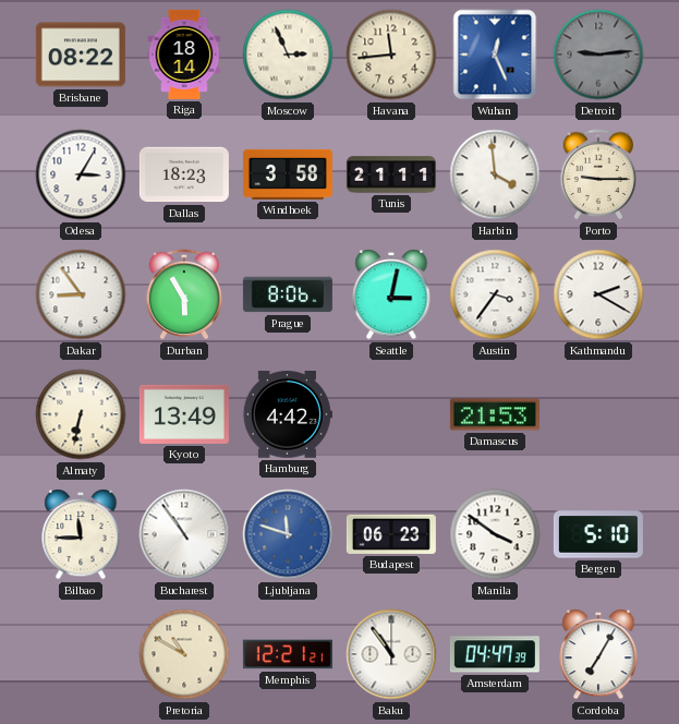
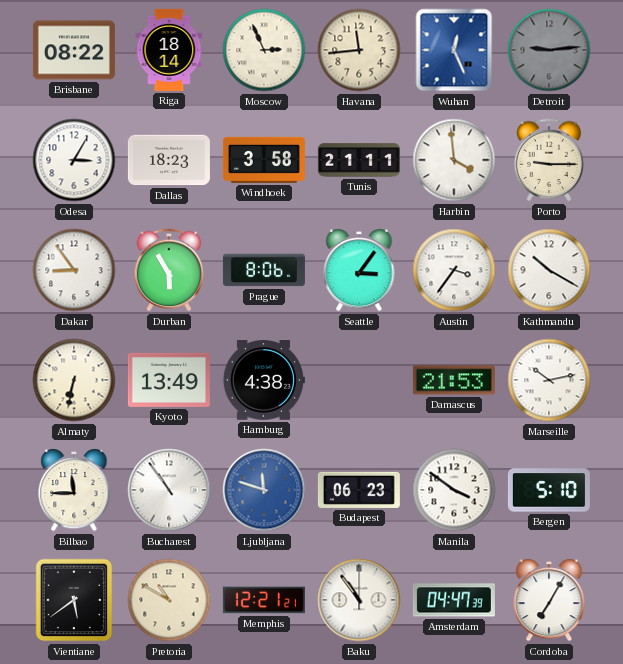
Seattle: 3:02 -> 3:06 (359, 271)
Kathmandu: 2:20 -> 10:20 (549, 270)
Hamburg: 4:42 -> 4:38 (264, 380)
Marseille: none -> 10:13 (549, 380)
Vientiane: none -> 5:39 (74, 600)
